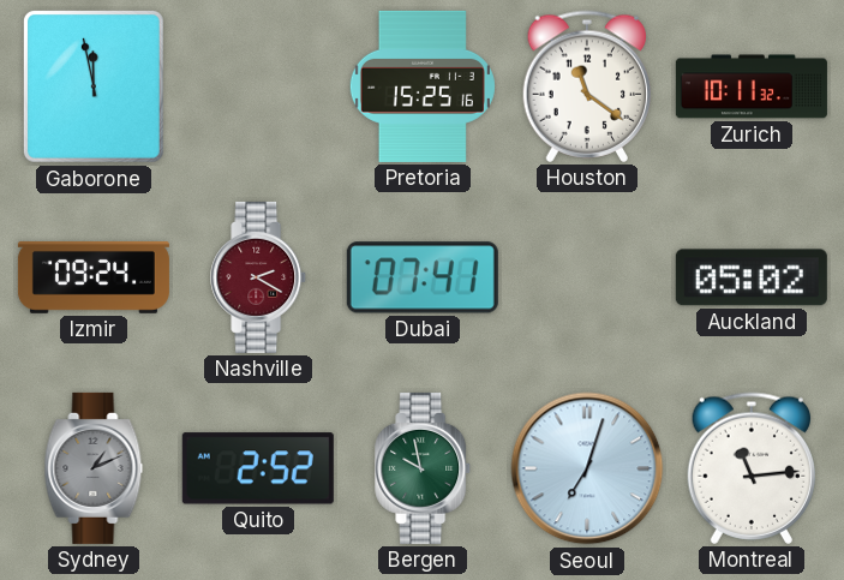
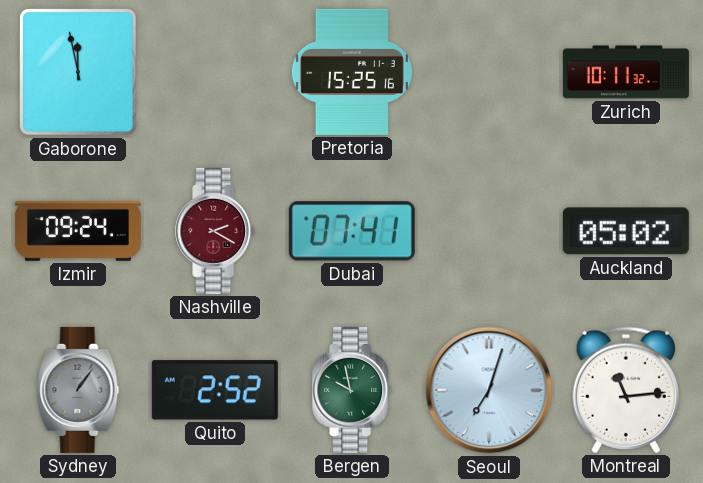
Houston: 11:21 -> none (586, 86)
Sydney: 1:11 -> 1:06 (78, 390)
